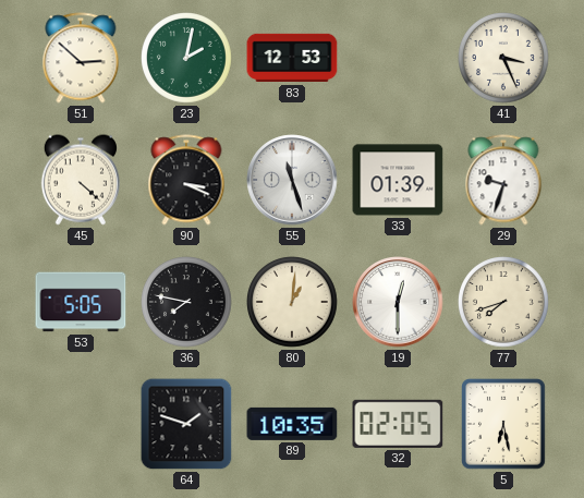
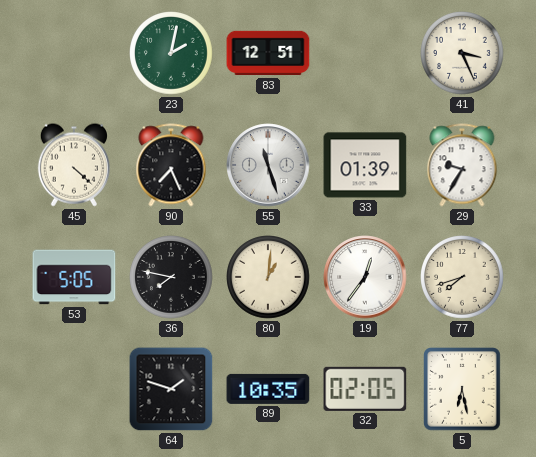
51: 2:52 -> none (81, 58)
83: 12:53 -> 12:51 (268, 53)
90: 3:19 -> 7:26 (171, 165)
29: 9:33 -> 9:35 (462, 165)
19: 12:30 -> 12:36 (365, 277)
